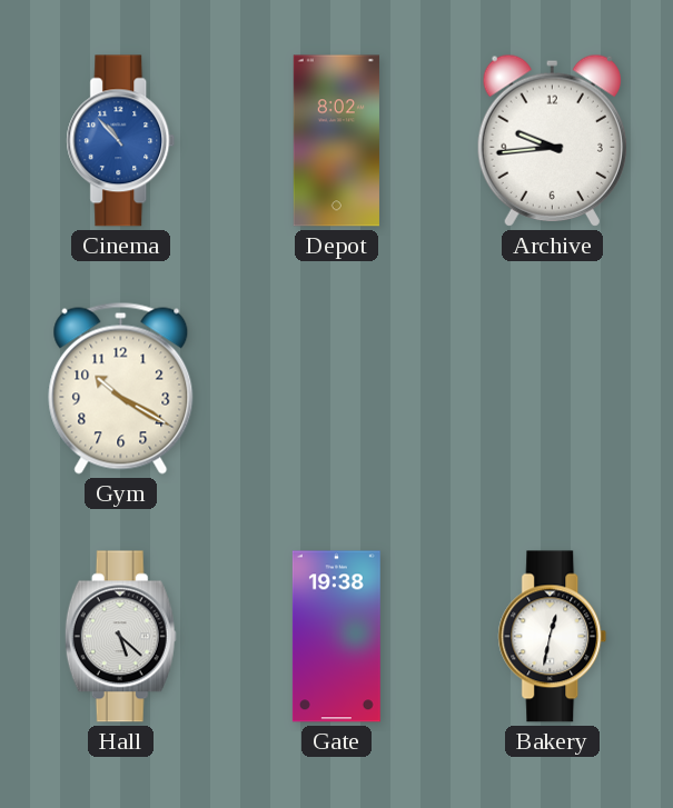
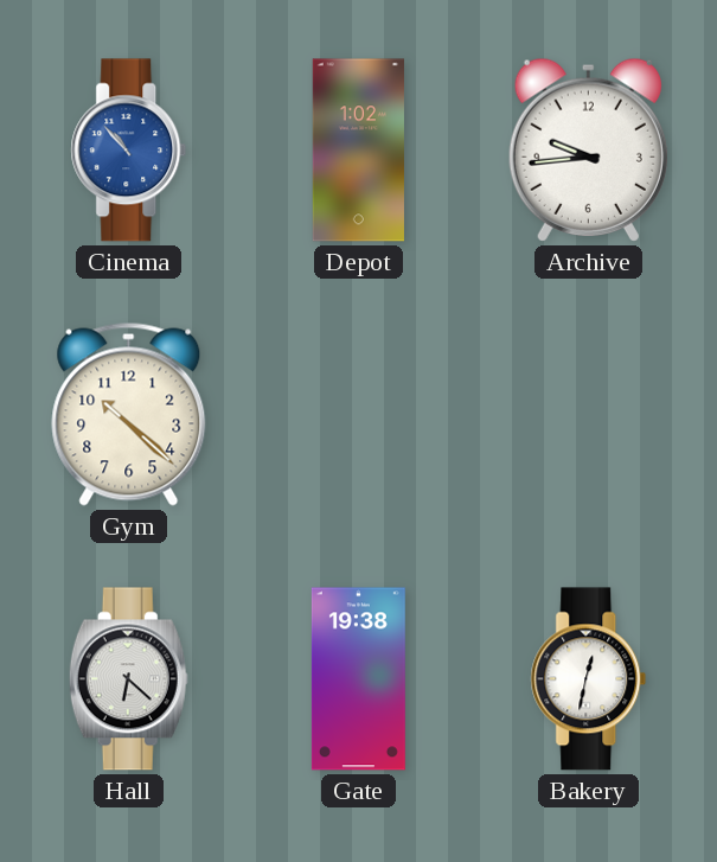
Depot: 8:02 -> 1:02 (358, 151)
Gym: 10:20 -> 10:22 (129, 414)
Hall: 5:22 -> 6:22 (128, 679)
